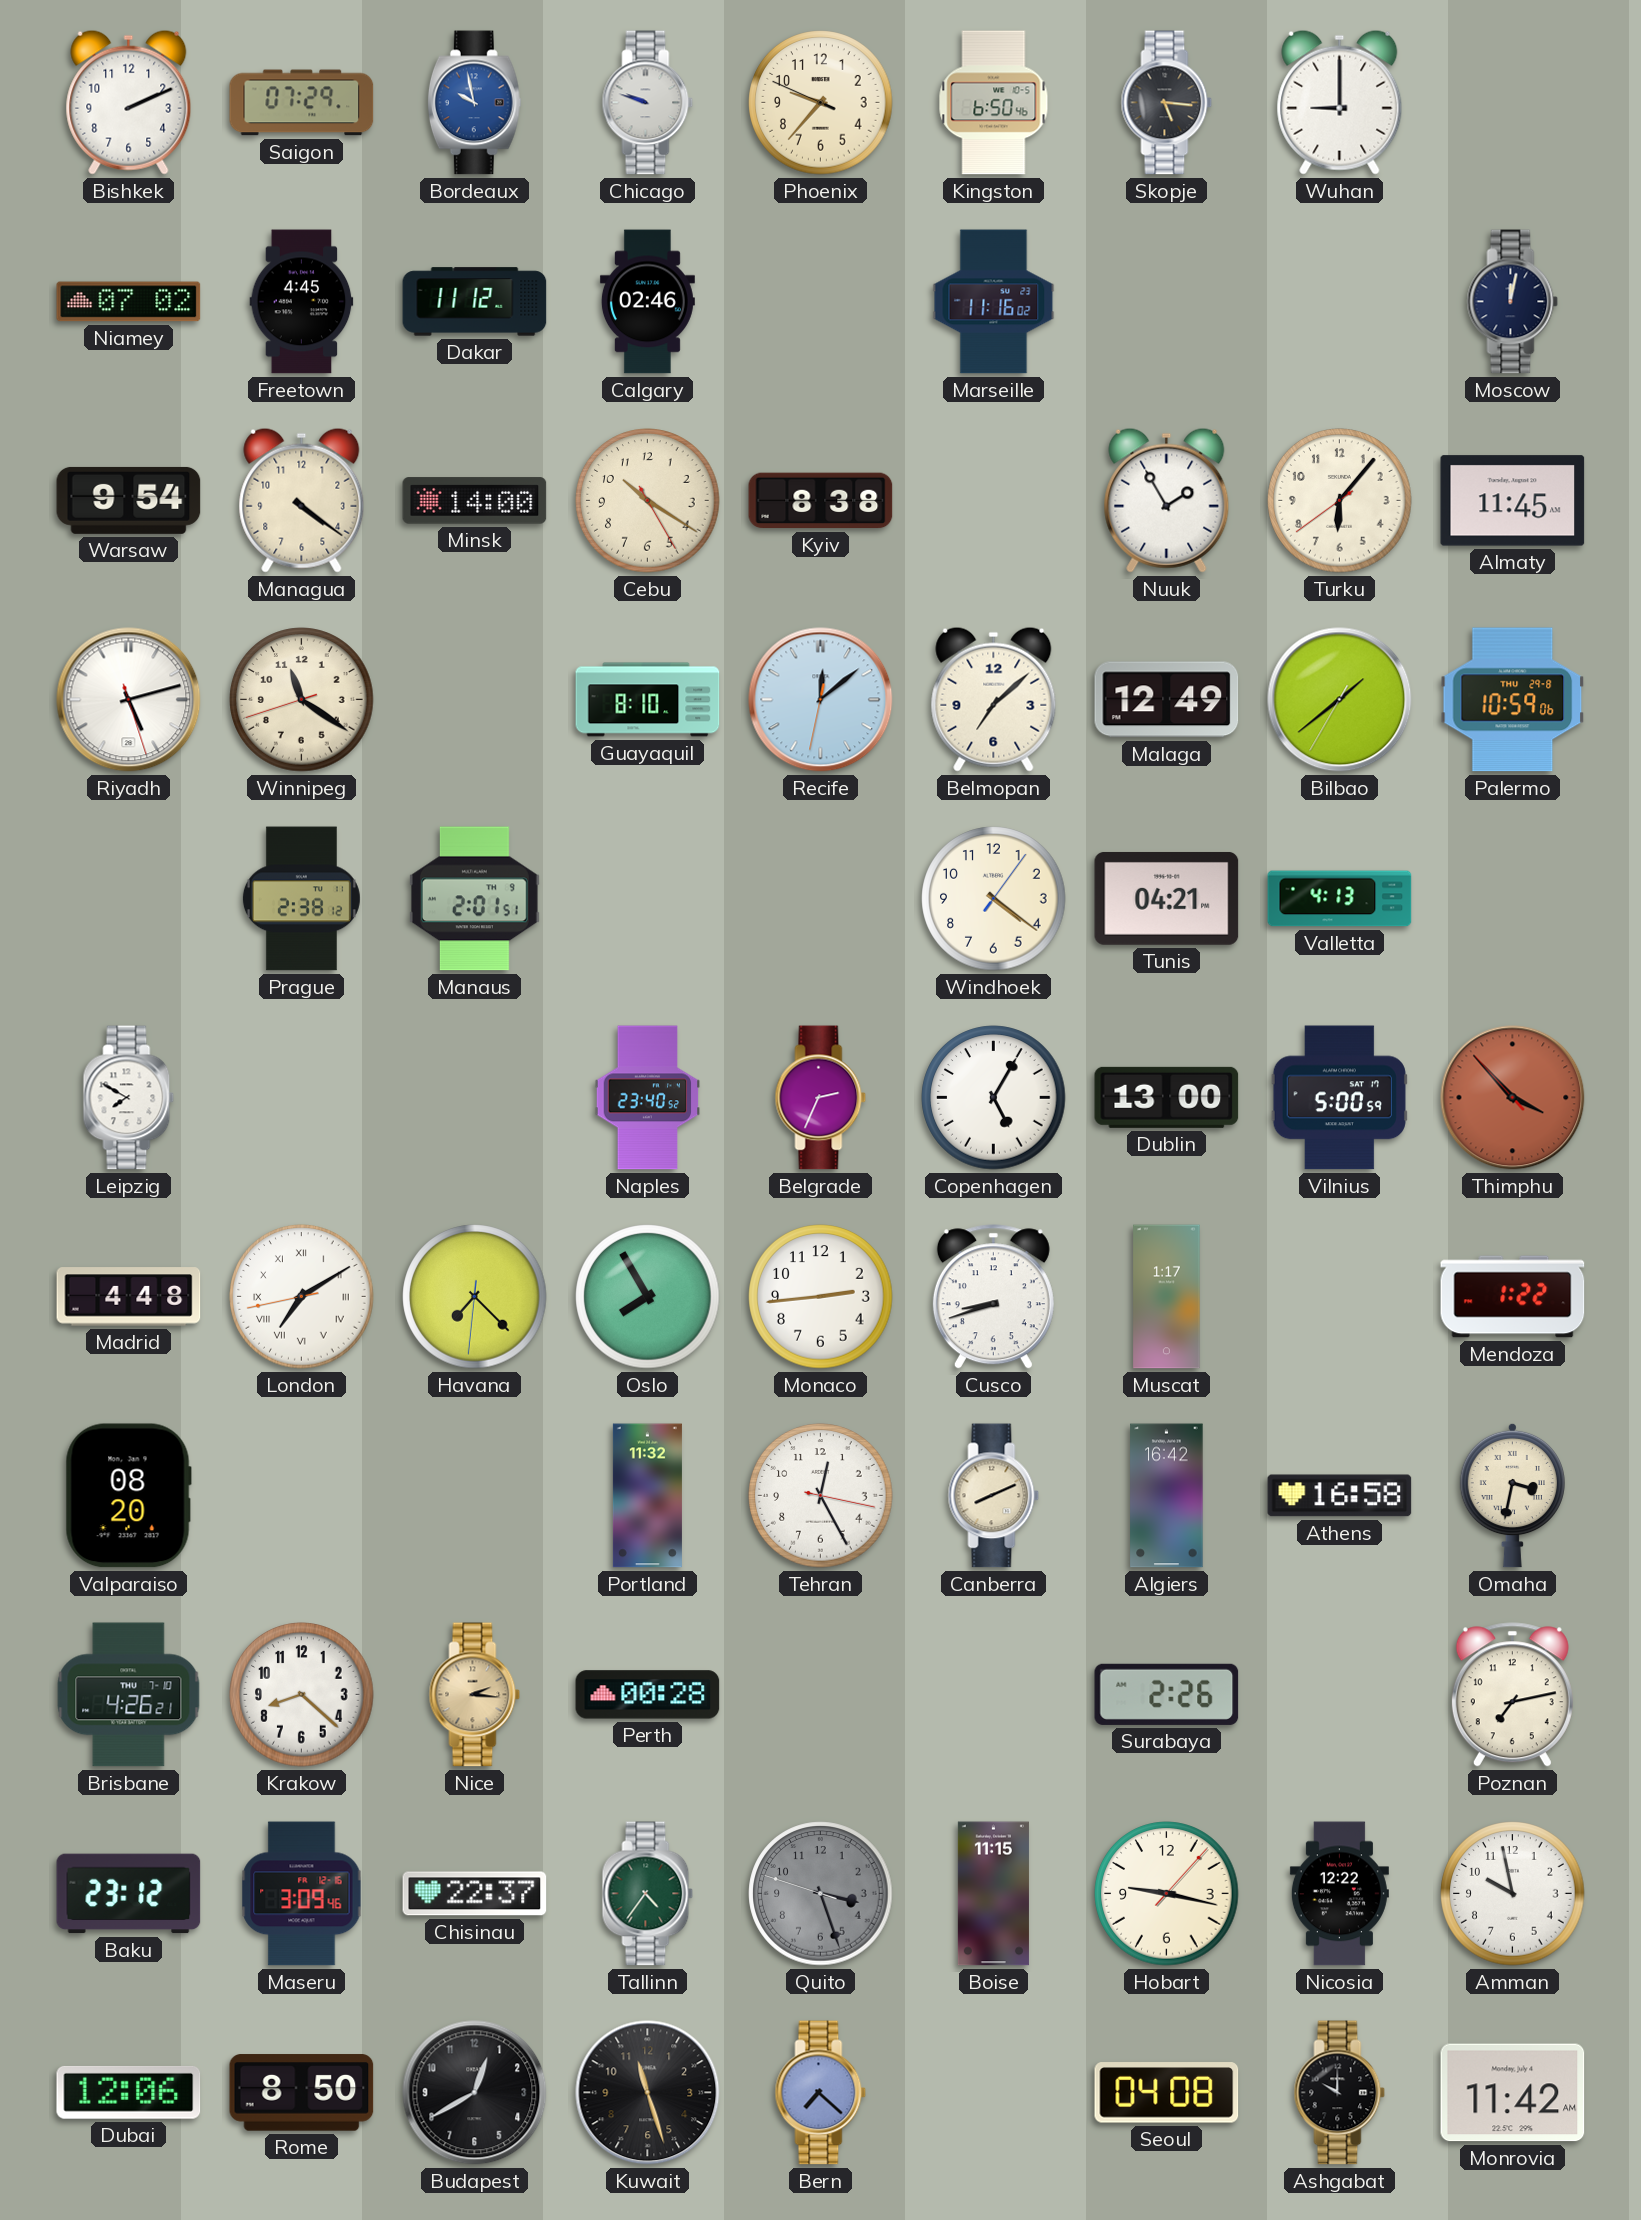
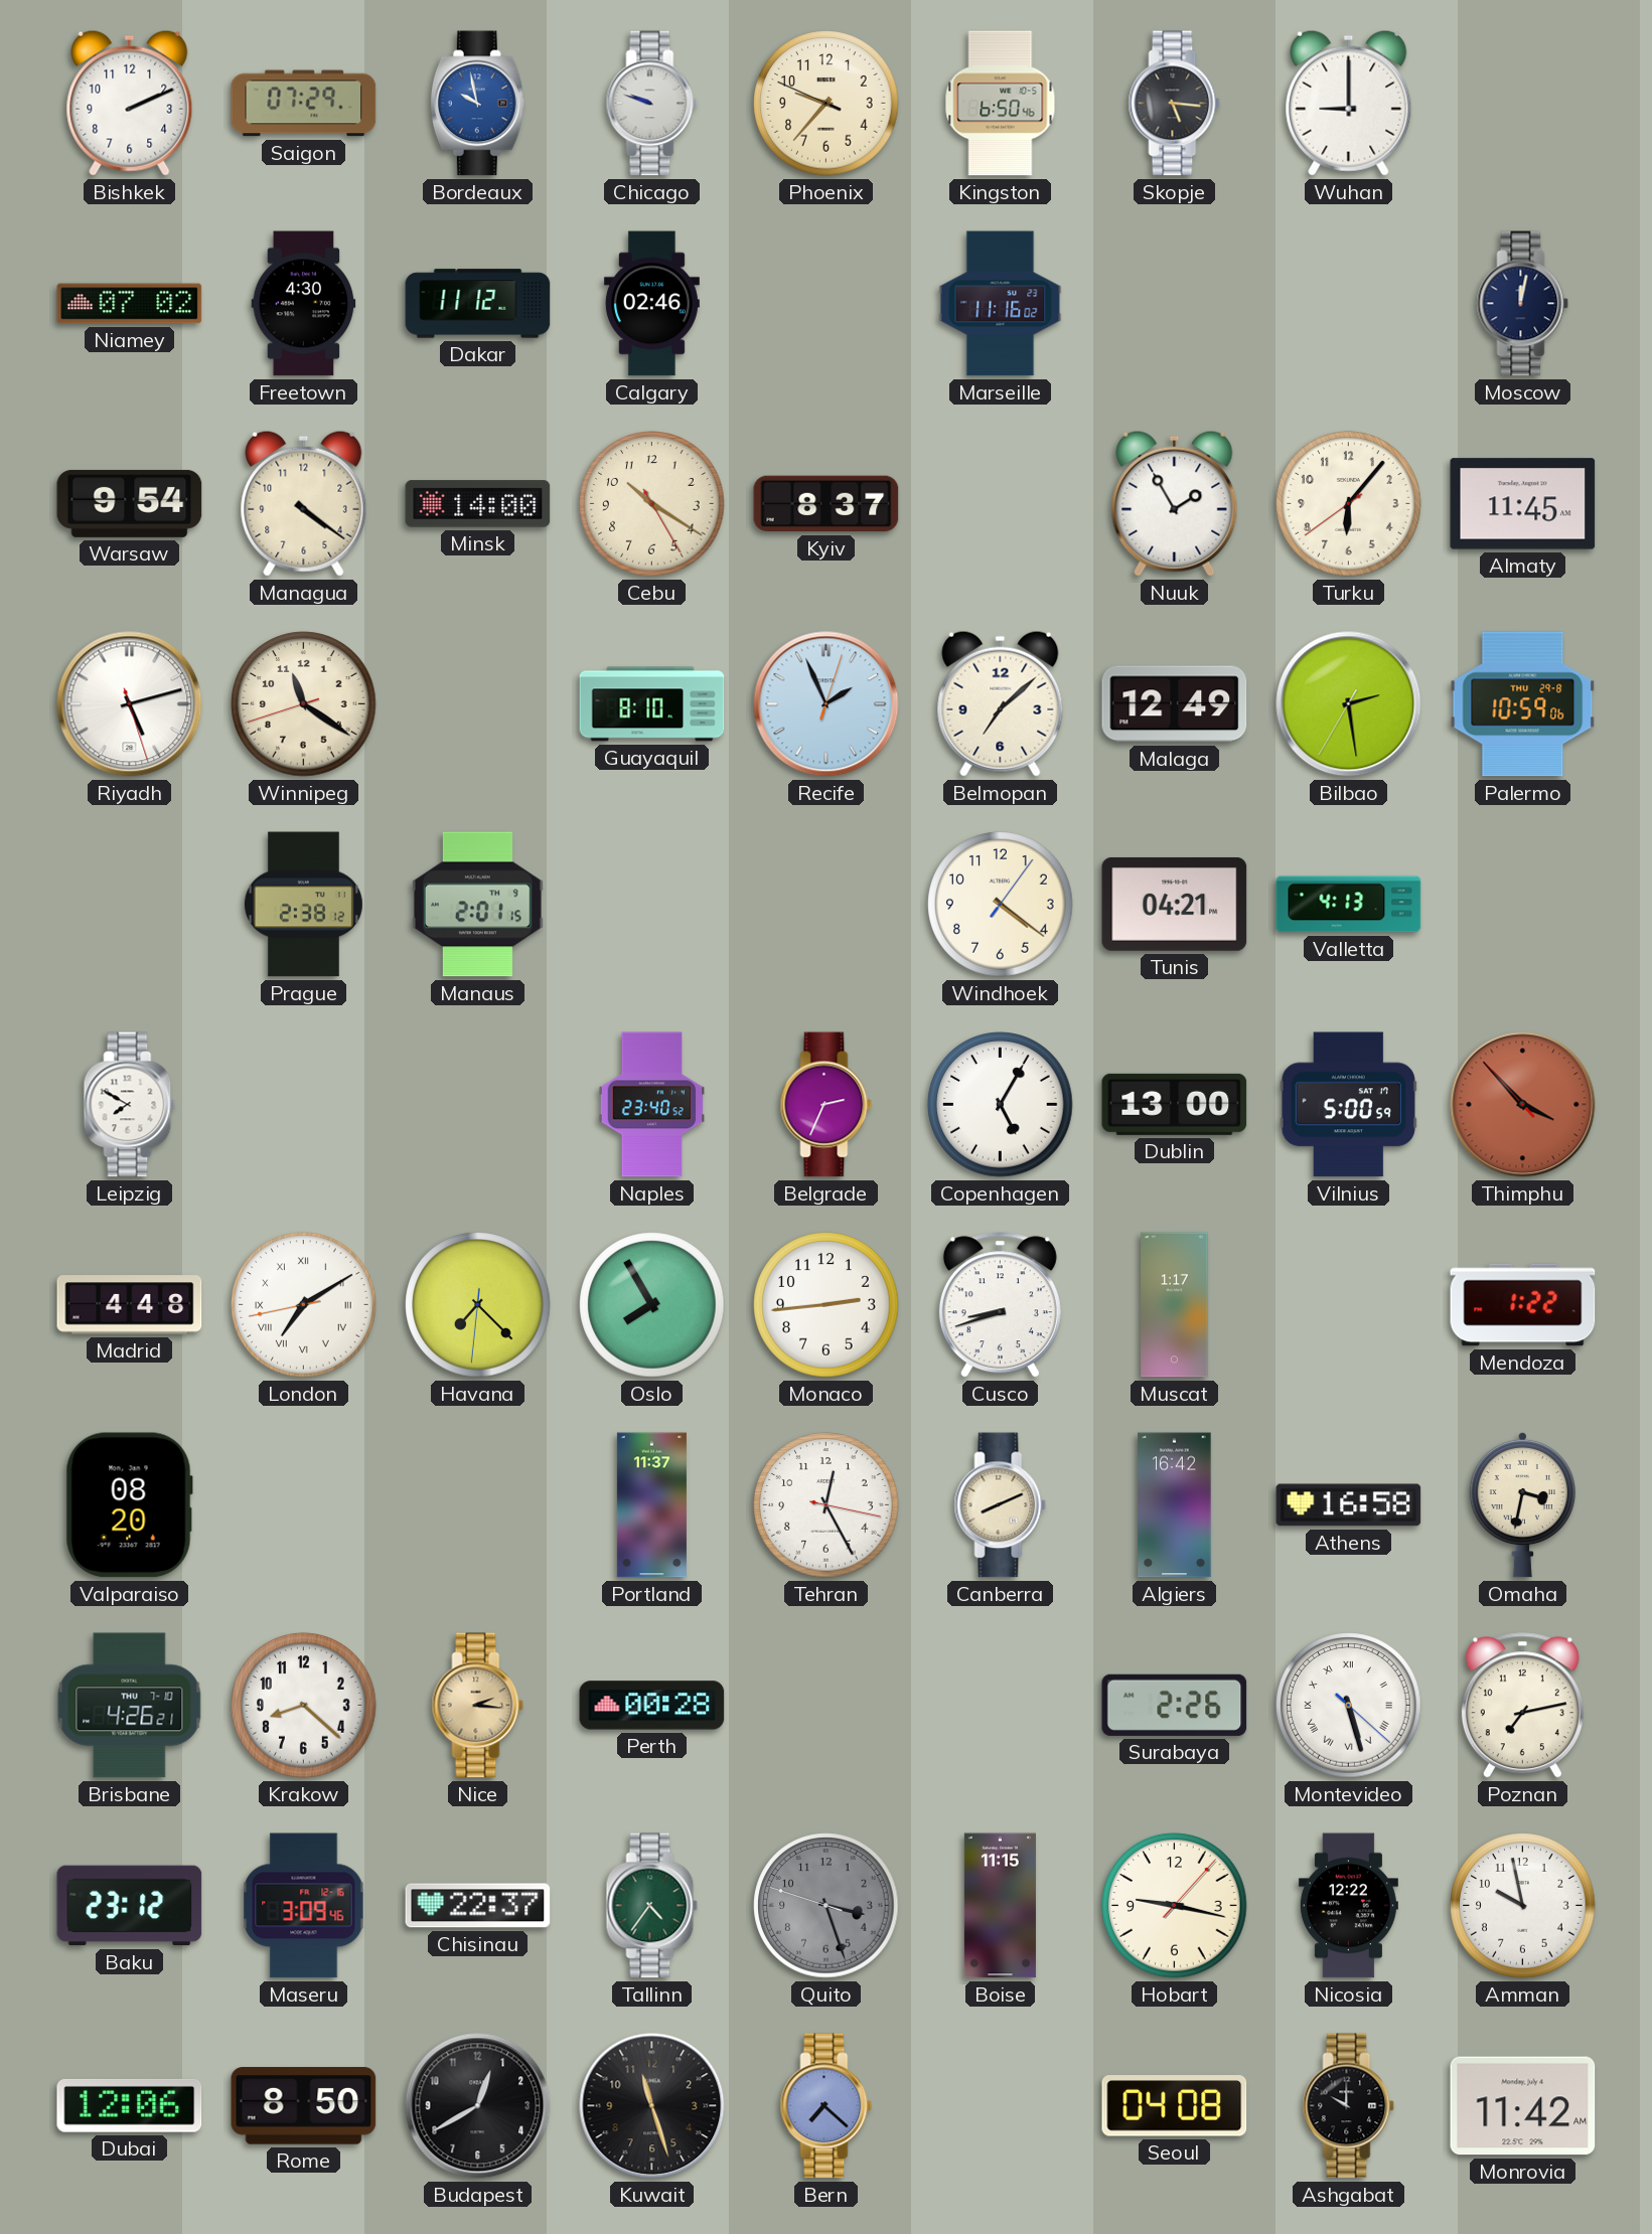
Freetown: 4:45 -> 4:30 (304, 304)
Kyiv: 8:38 -> 8:37 (827, 504)
Recife: 12:08 -> 1:56 (827, 704)
Bilbao: 1:38 -> 2:28 (1349, 704)
Manaus: 2:01:51 -> 2:01:15 (477, 905)
Portland: 11:32 -> 11:37 (651, 1505)
Montevideo: none -> 5:27 (1349, 1706)
